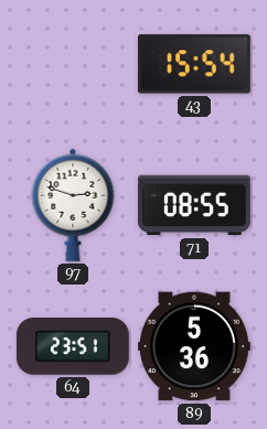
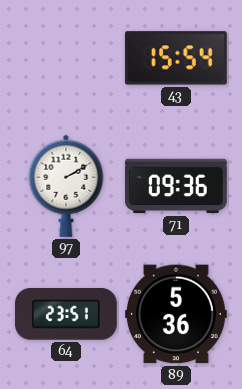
97: 2:48 -> 2:10 (66, 186)
71: 08:55 -> 09:36 (176, 186)
